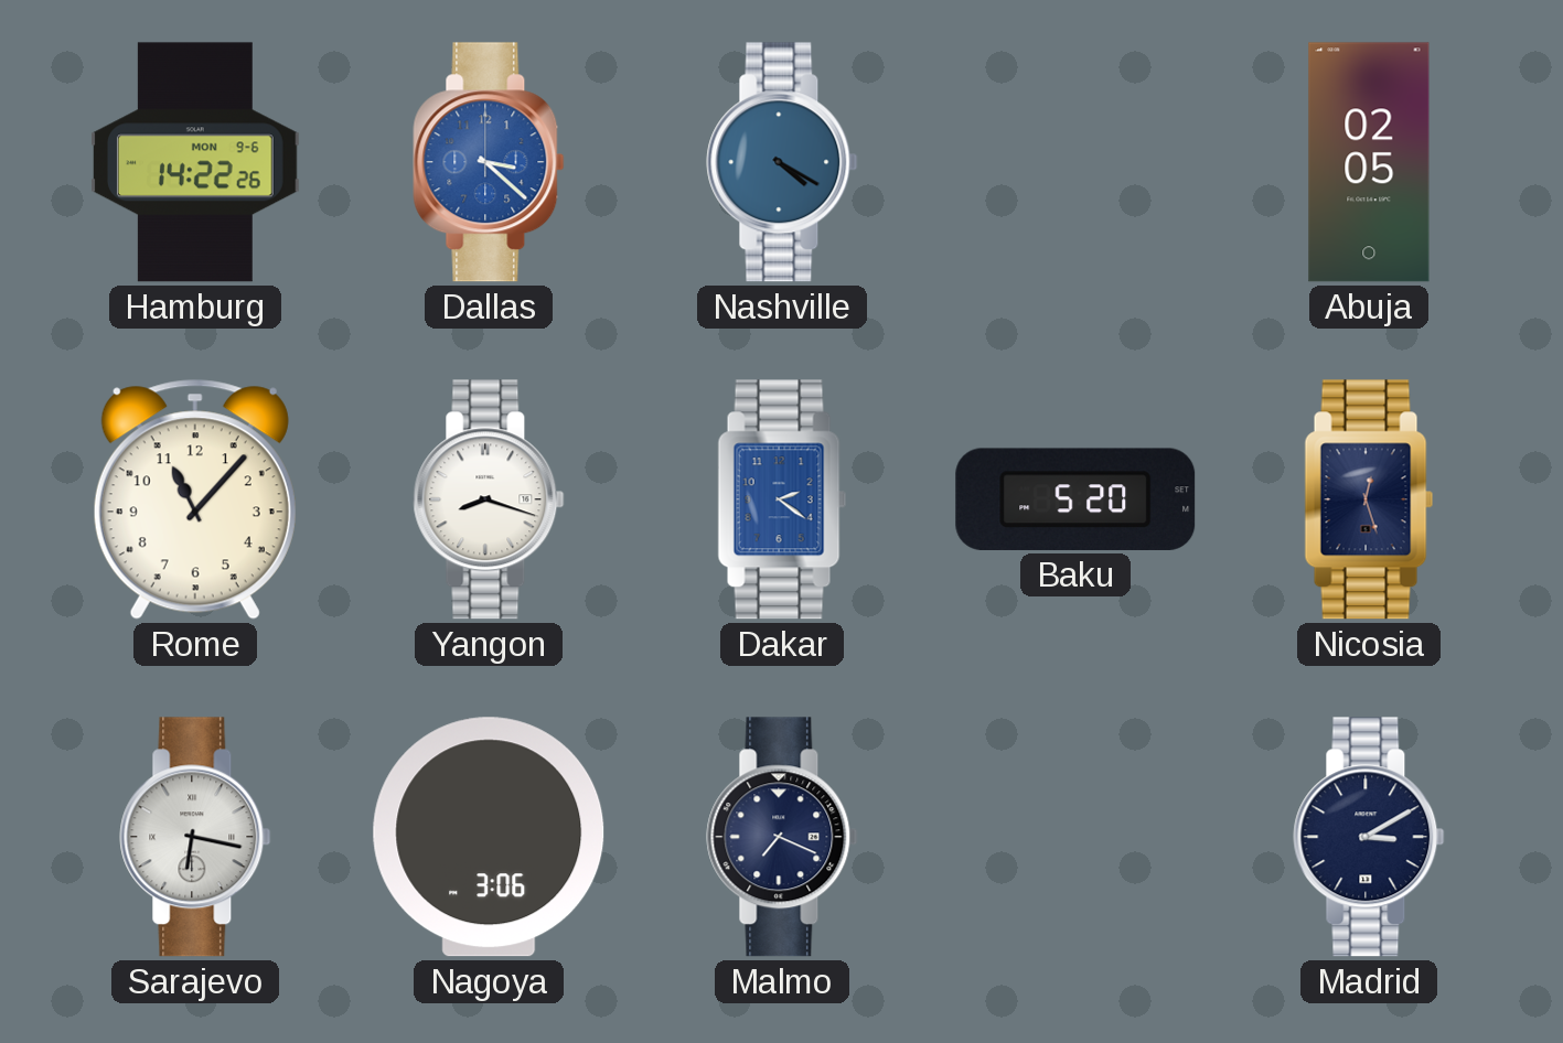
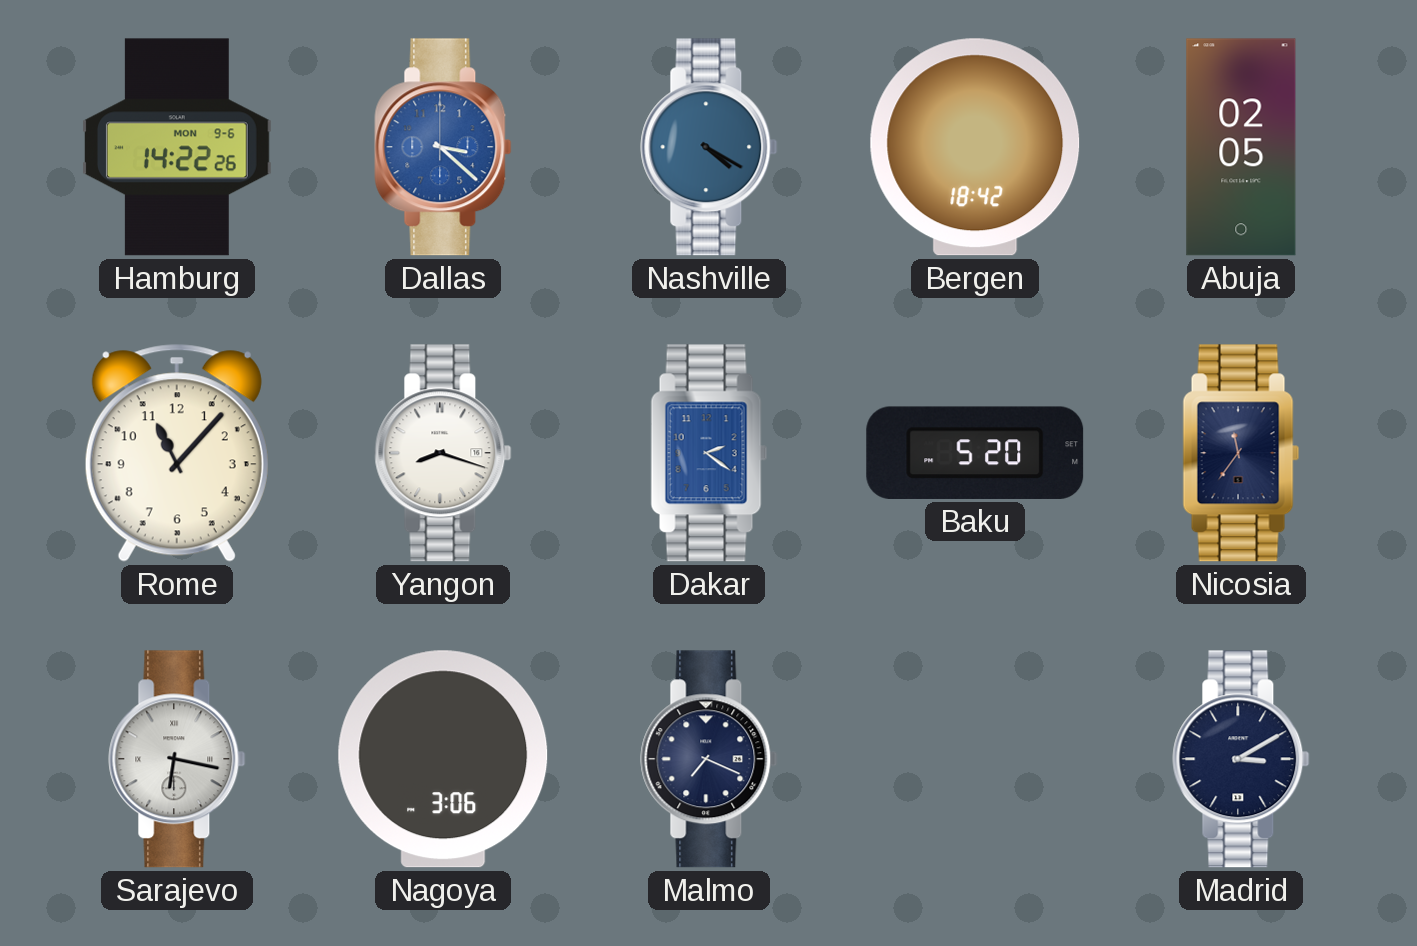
Bergen: none -> 18:42 (975, 147)
Nicosia: 12:27 -> 11:36 (1241, 453)
